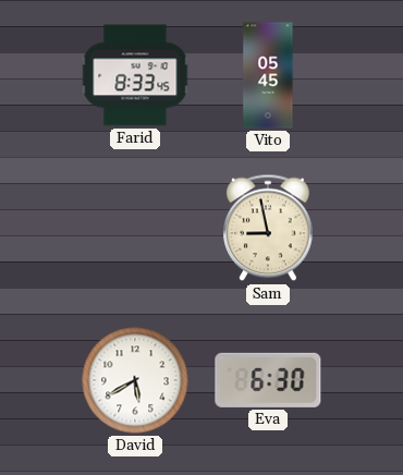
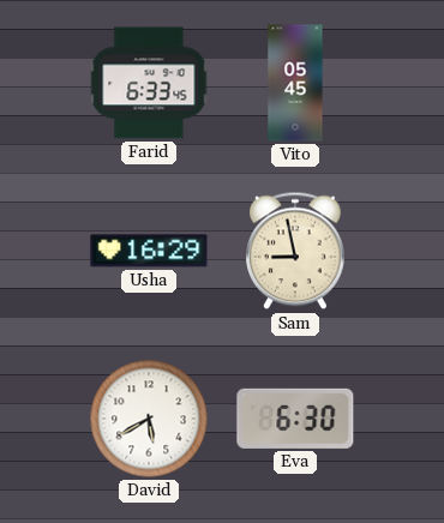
Farid: 8:33 -> 6:33 (149, 83)
Usha: none -> 16:29 (149, 251)
